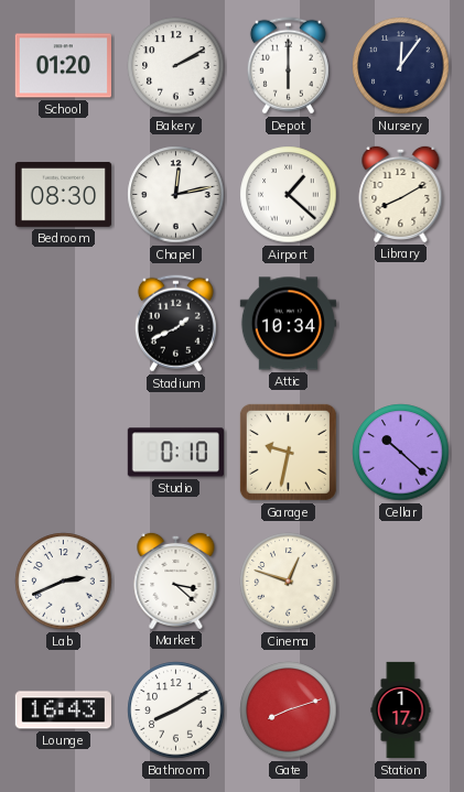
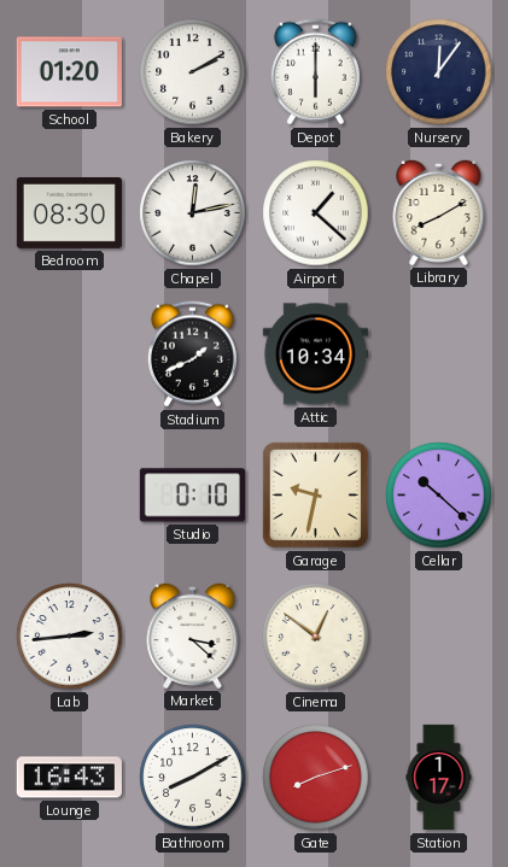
Lab: 2:41 -> 2:44 (70, 637)
Cinema: 12:48 -> 12:51 (316, 637)
